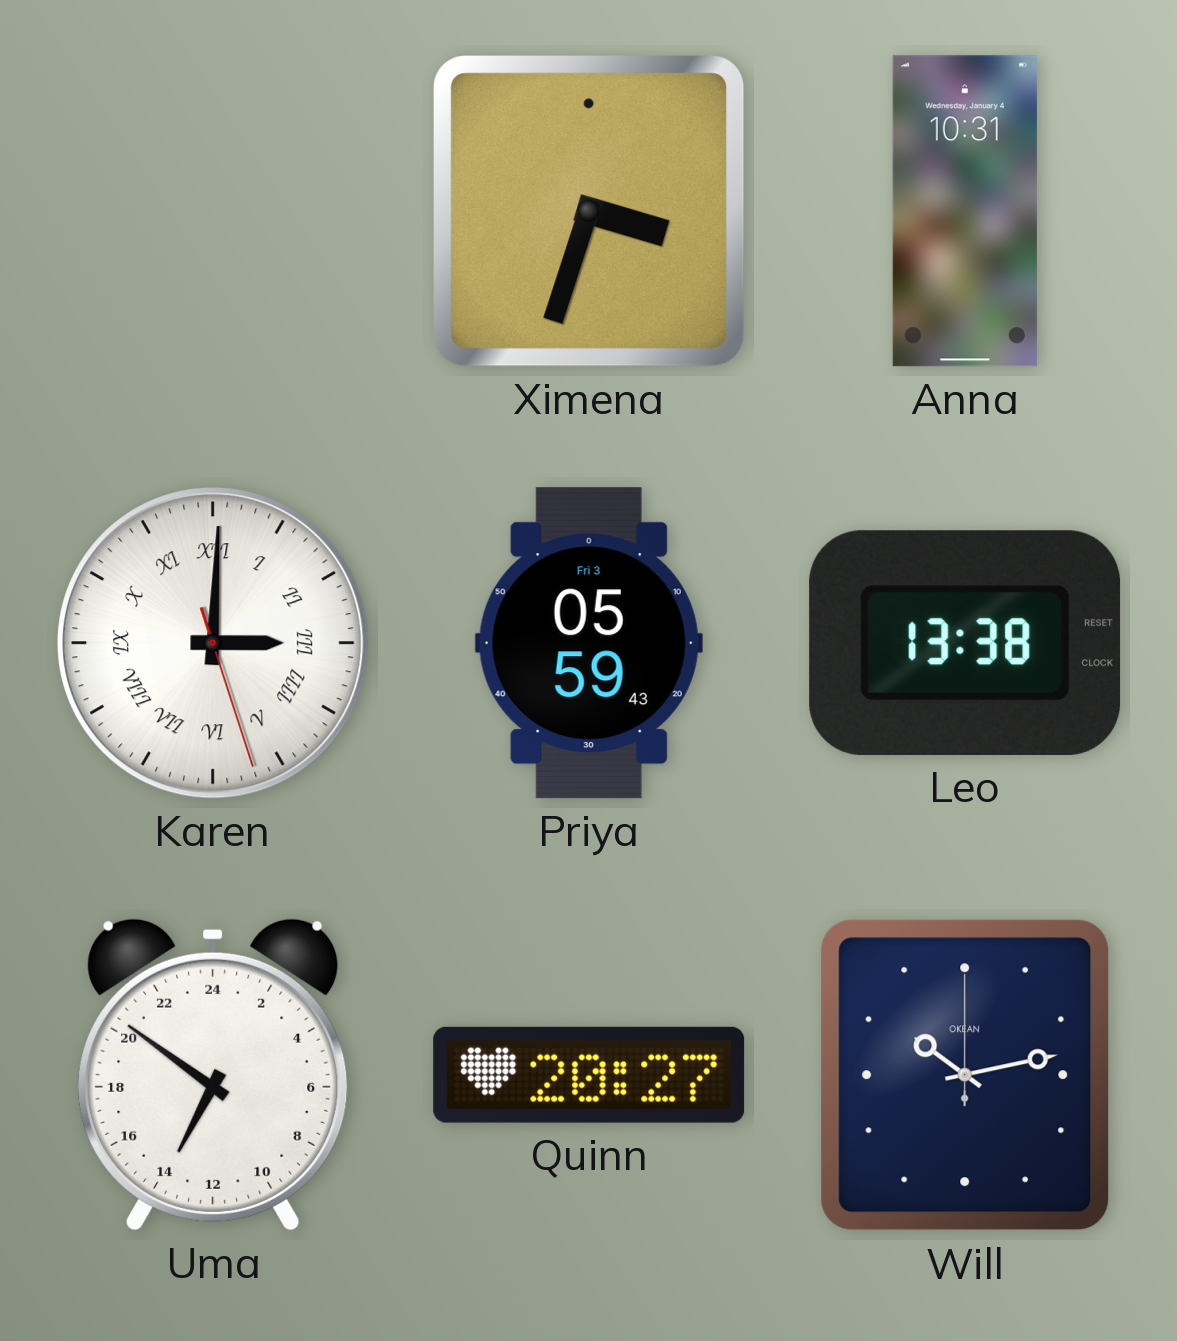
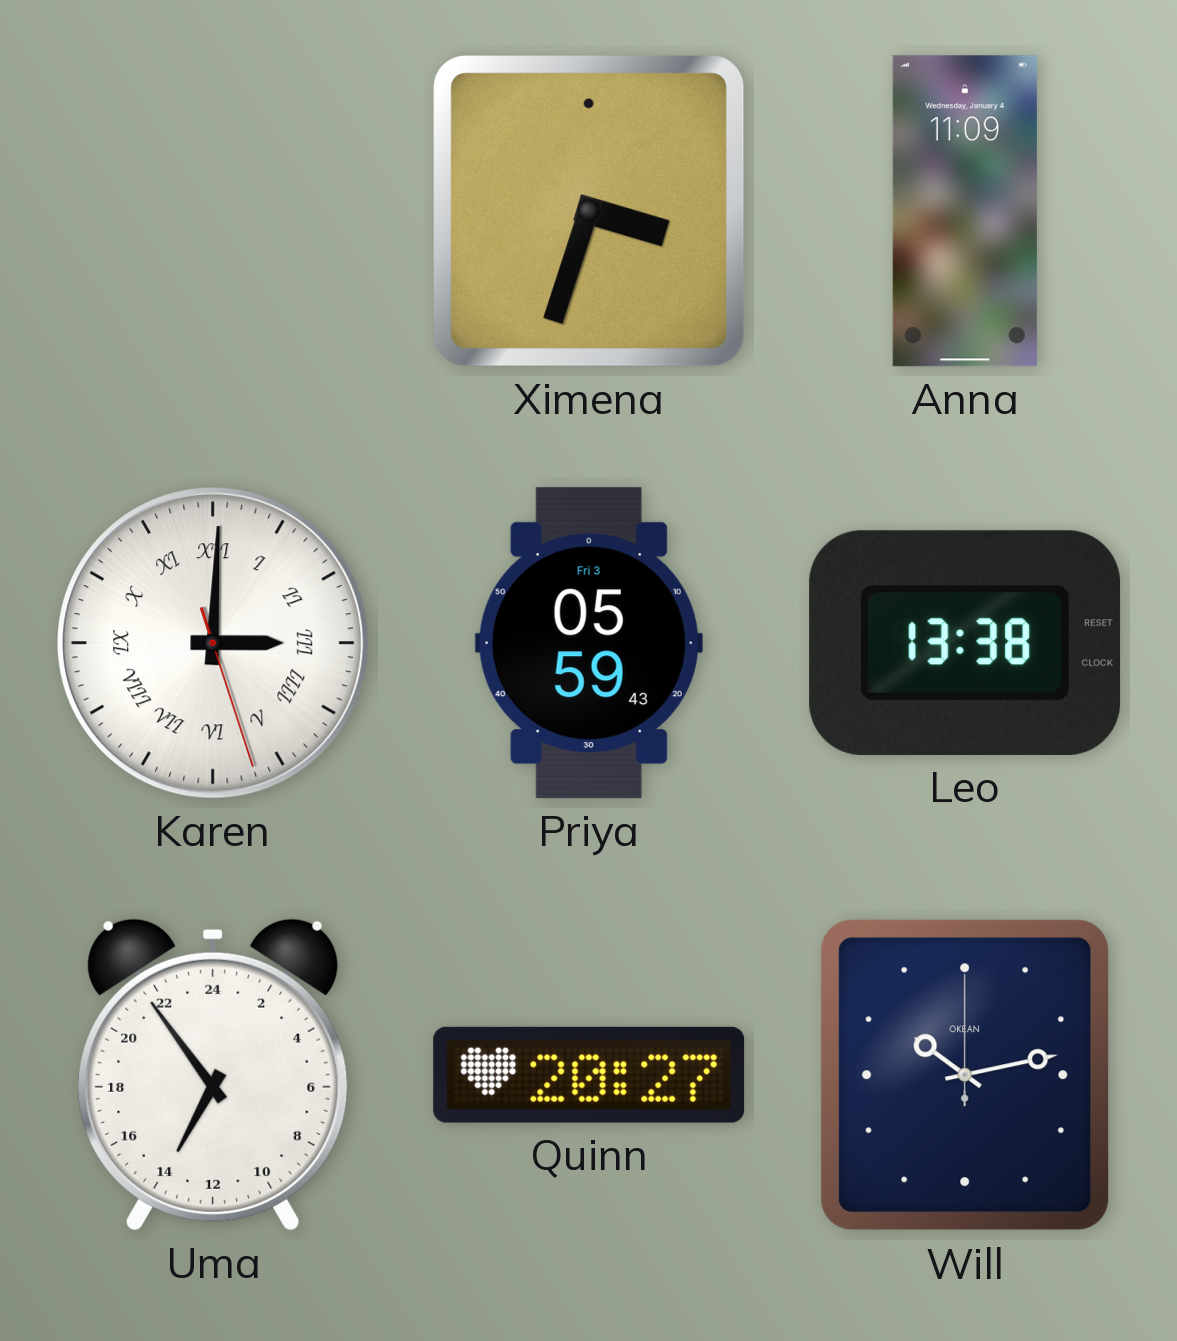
Anna: 10:31 -> 11:09 (965, 211)
Uma: 13:51 -> 13:54 (213, 1075)
